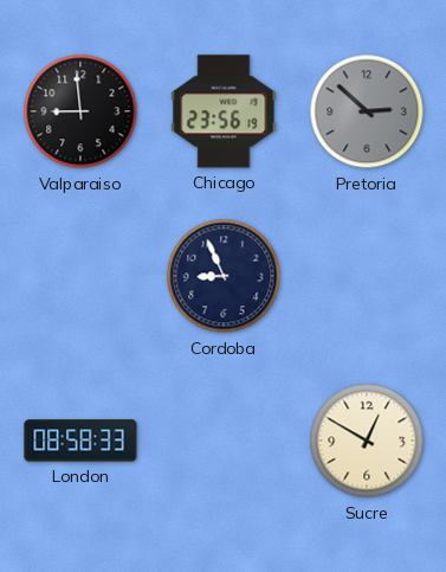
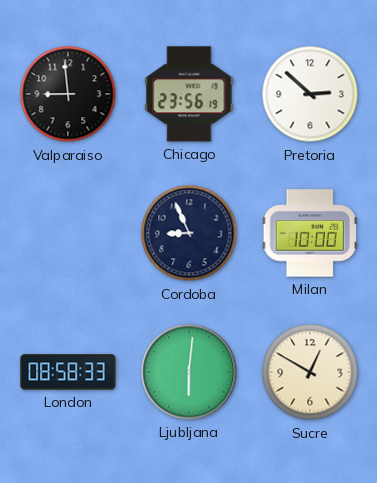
Pretoria dial: grey -> white (310, 94)
Milan: none -> 10:00 (310, 233)
Ljubljana: none -> 6:01 (189, 372)
